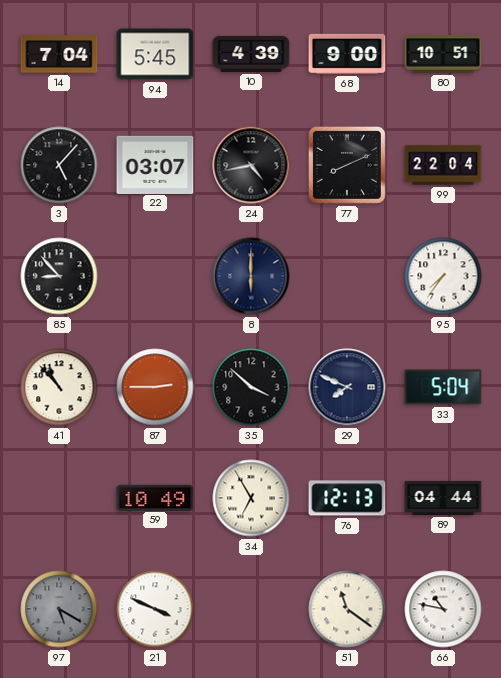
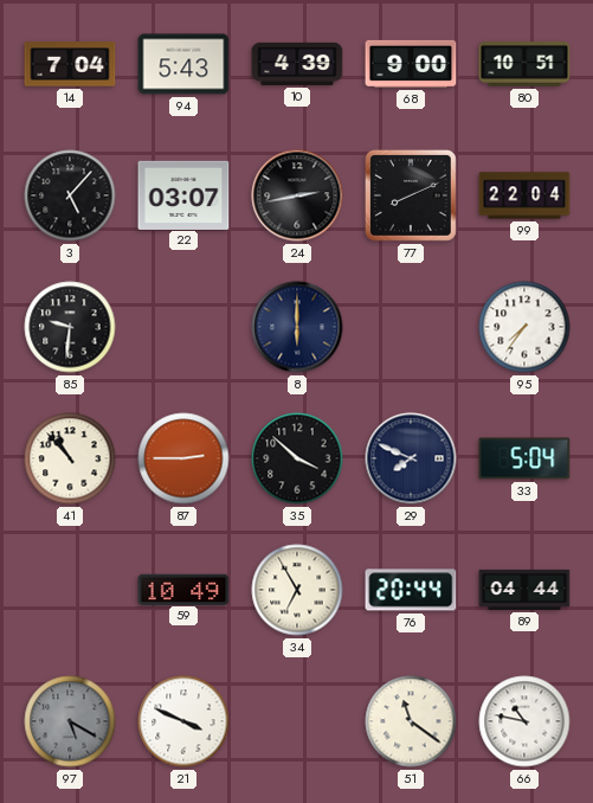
94: 5:45 -> 5:43 (183, 64)
24: 4:43 -> 2:43 (297, 195)
85: 8:53 -> 9:31 (70, 327)
76: 12:13 -> 20:44 (411, 590)
